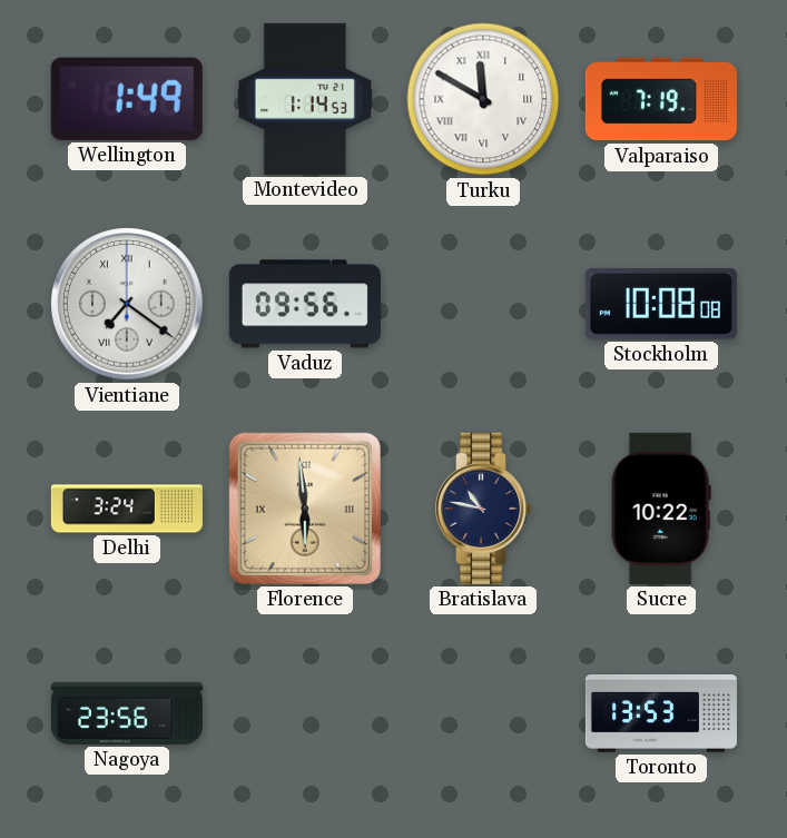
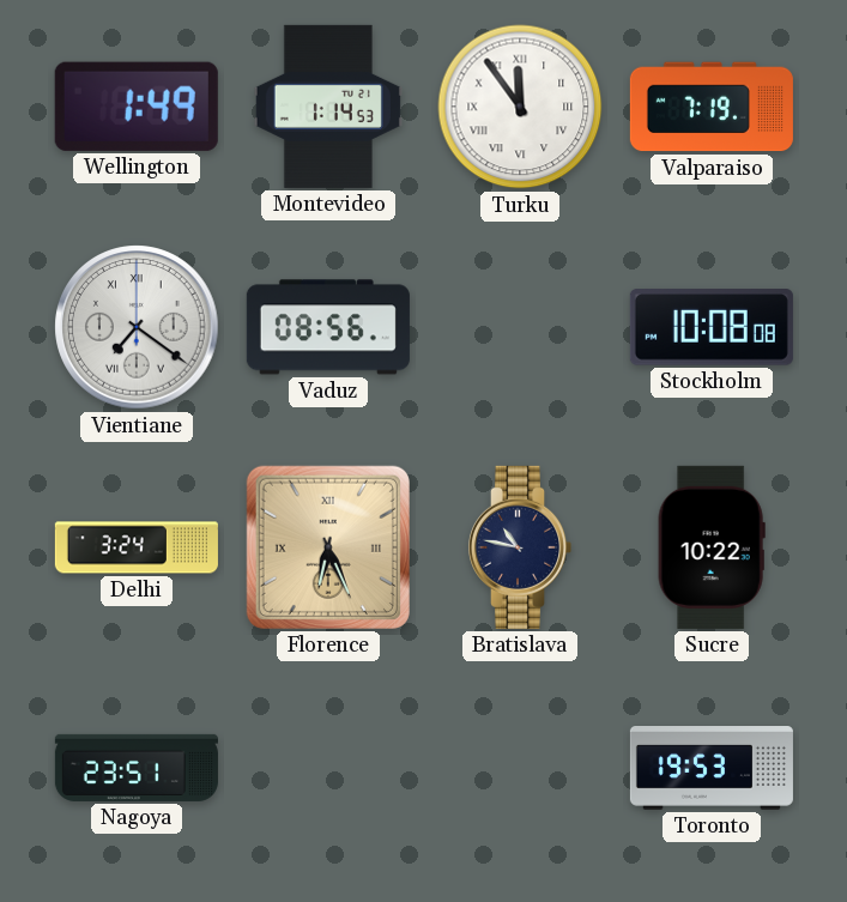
Turku: 11:50 -> 11:54 (520, 107)
Vaduz: 09:56 -> 08:56 (328, 327)
Florence: 5:59 -> 6:26 (328, 547)
Nagoya: 23:56 -> 23:51 (137, 768)
Toronto: 13:53 -> 19:53 (712, 769)
